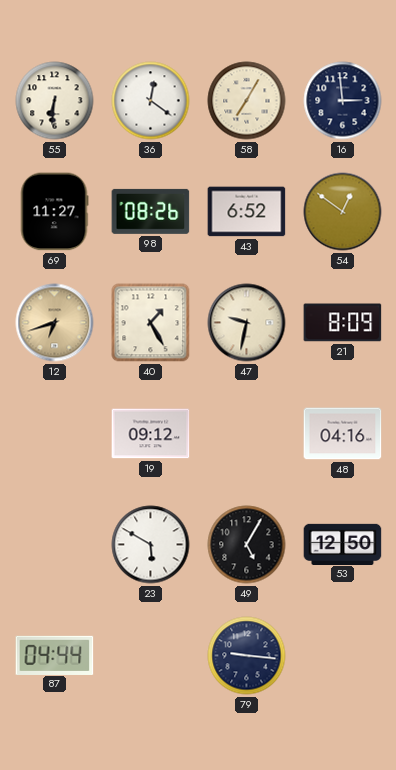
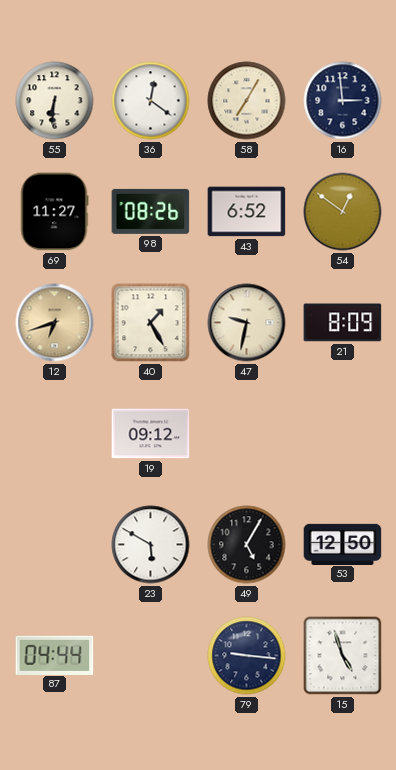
48: 04:16 -> none (343, 434)
15: none -> 4:57 (343, 656)
